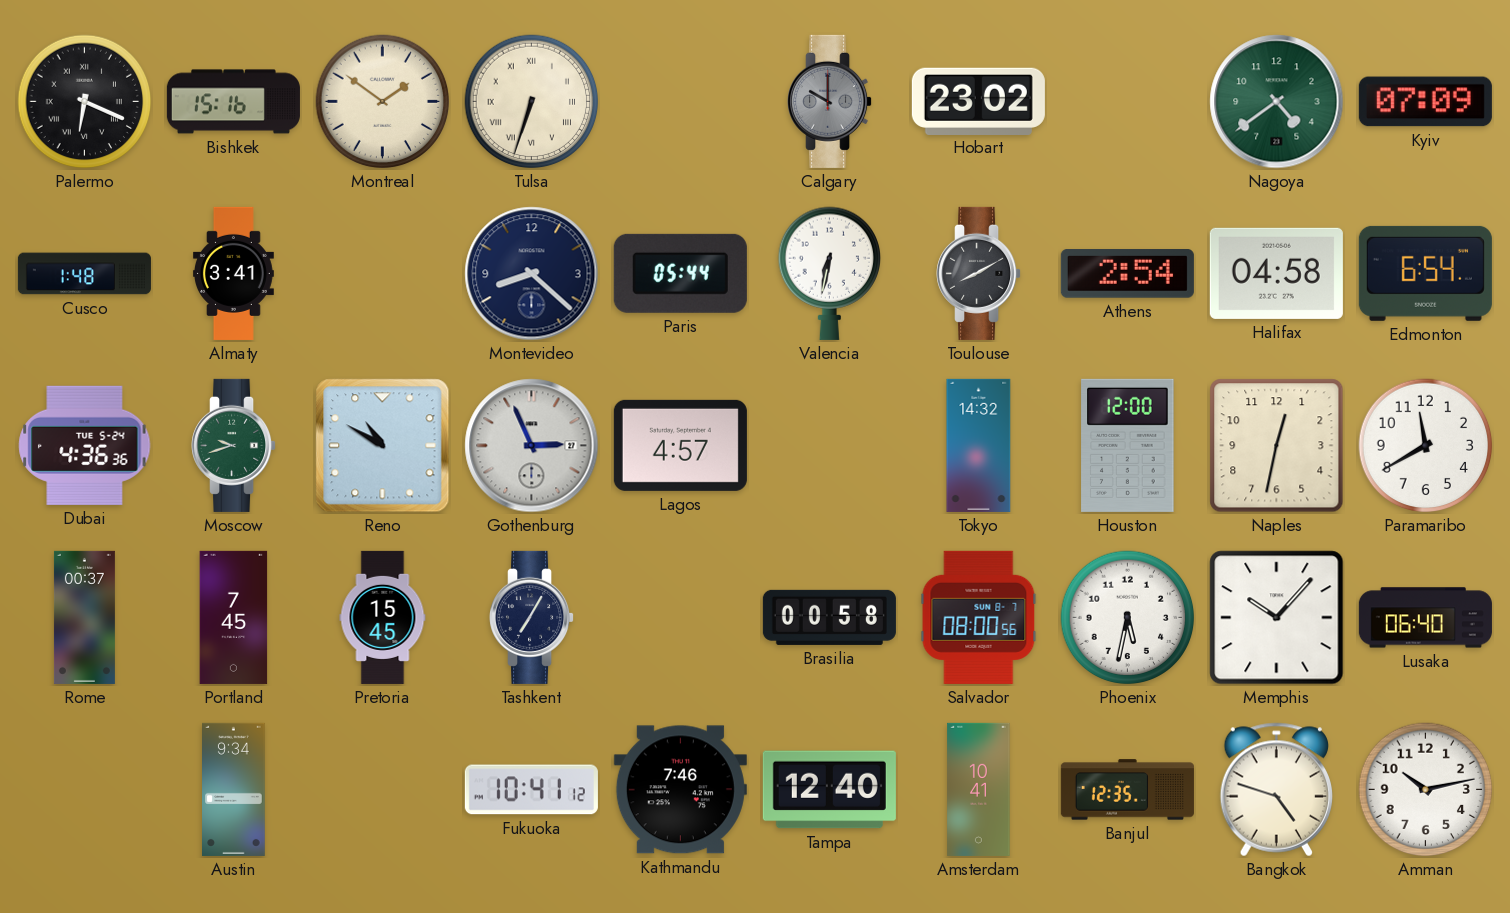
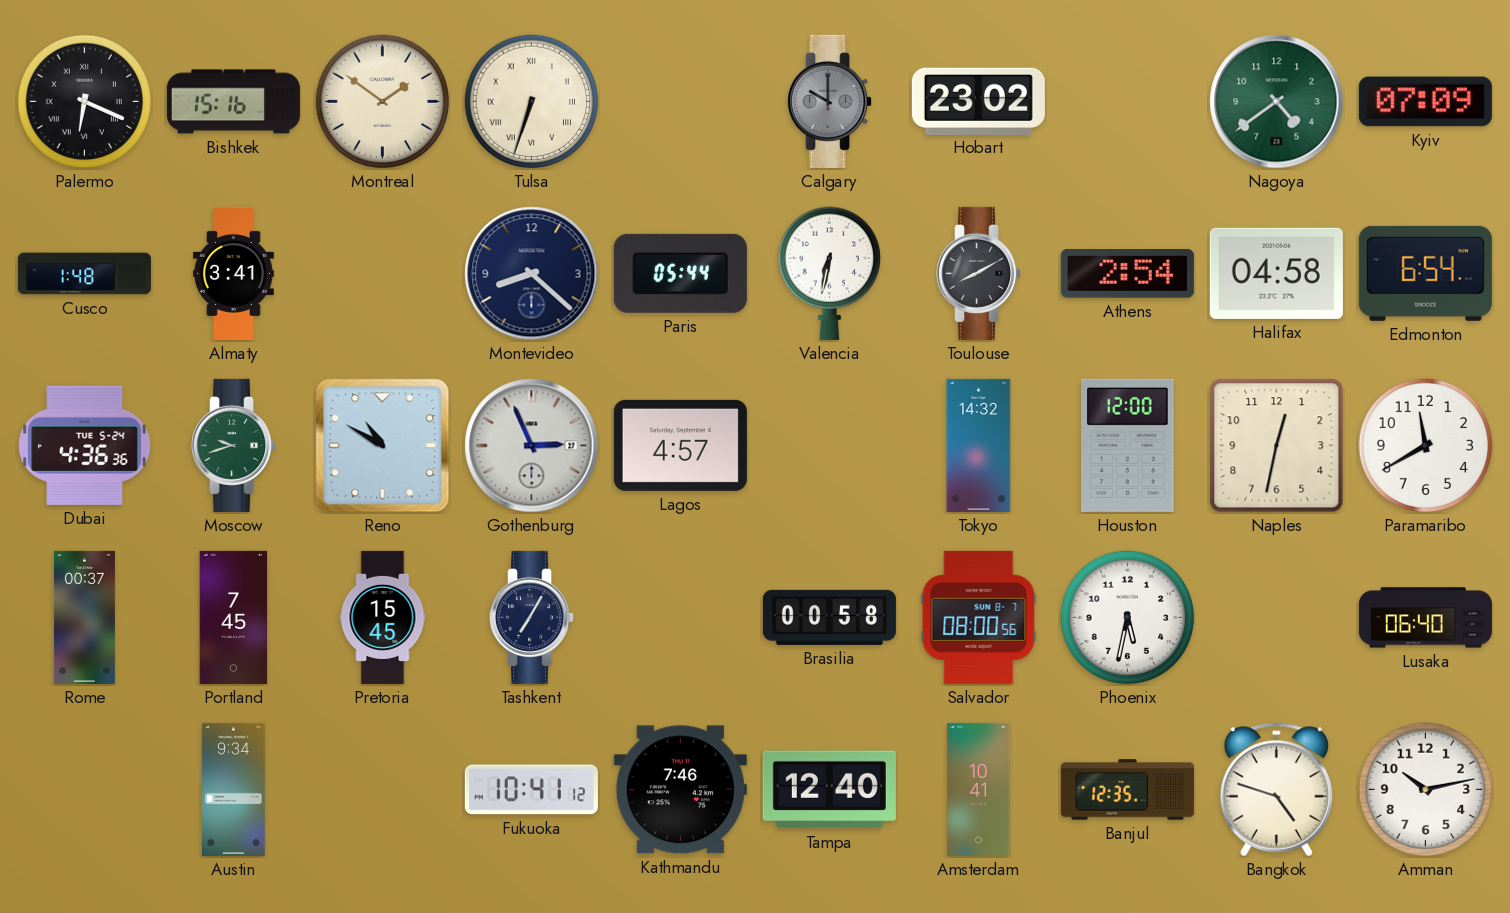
Memphis: 10:07 -> none (1277, 618)
